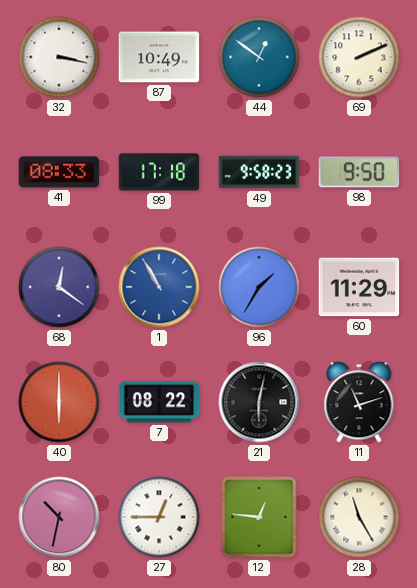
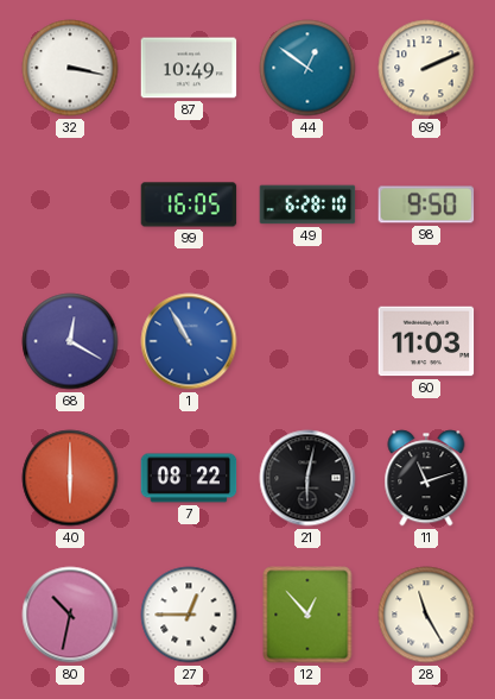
41: 08:33 -> none (59, 172)
99: 17:18 -> 16:05 (189, 204)
49: 9:58 -> 6:28 (307, 204)
68: 12:21 -> 12:20 (70, 341)
96: 1:35 -> none (259, 287)
60: 11:29 -> 11:03 (426, 341)
12: 12:46 -> 12:53 (307, 615)
